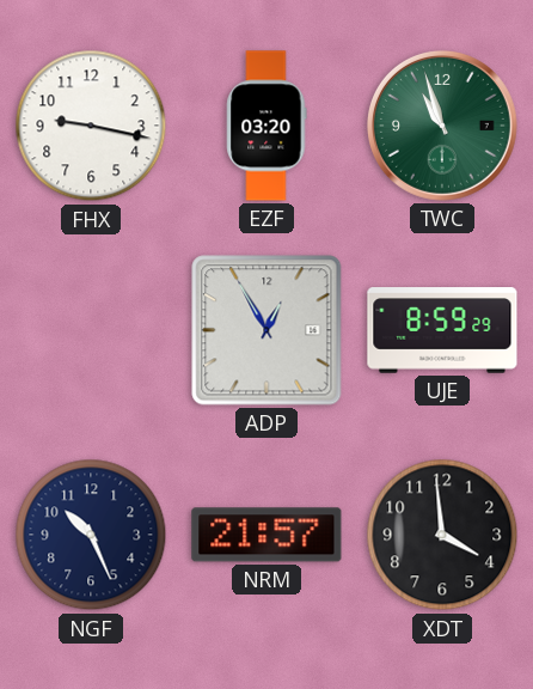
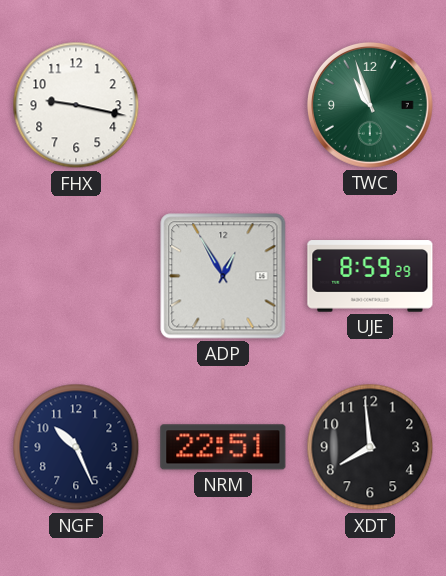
EZF: 03:20 -> none (266, 126)
NRM: 21:57 -> 22:51 (223, 447)
XDT: 3:59 -> 7:59 (370, 447)
